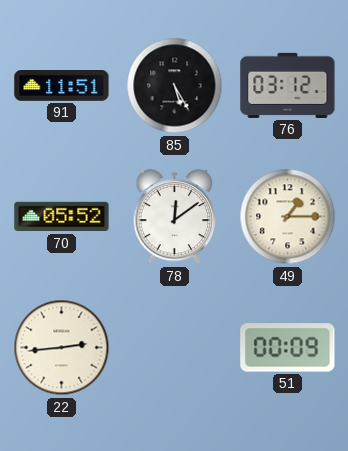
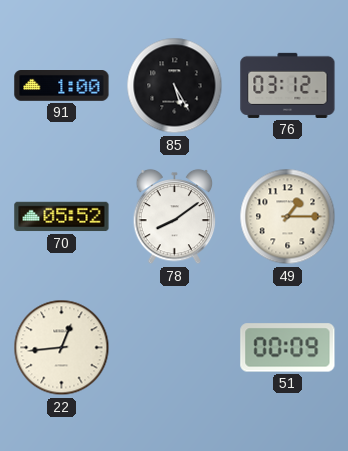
91: 11:51 -> 1:00 (62, 86)
78: 12:09 -> 8:09 (175, 217)
22: 2:44 -> 12:44 (62, 348)
